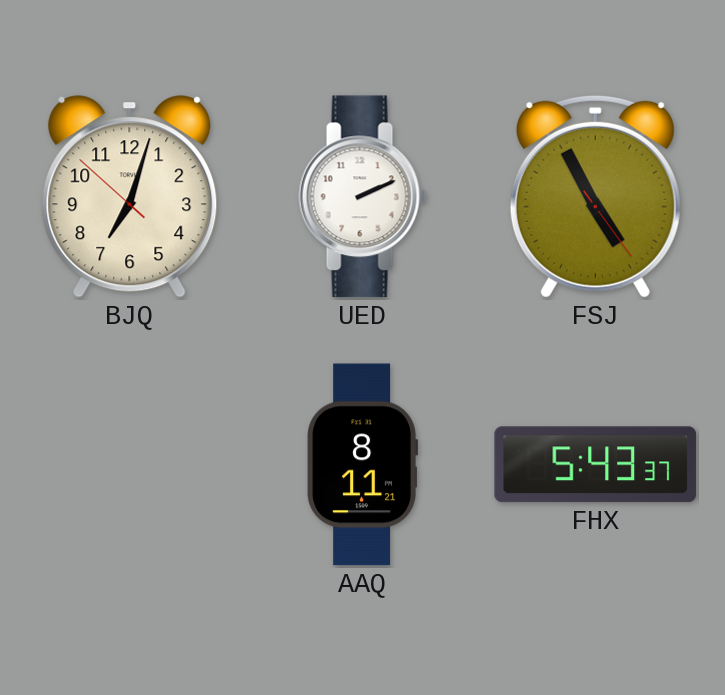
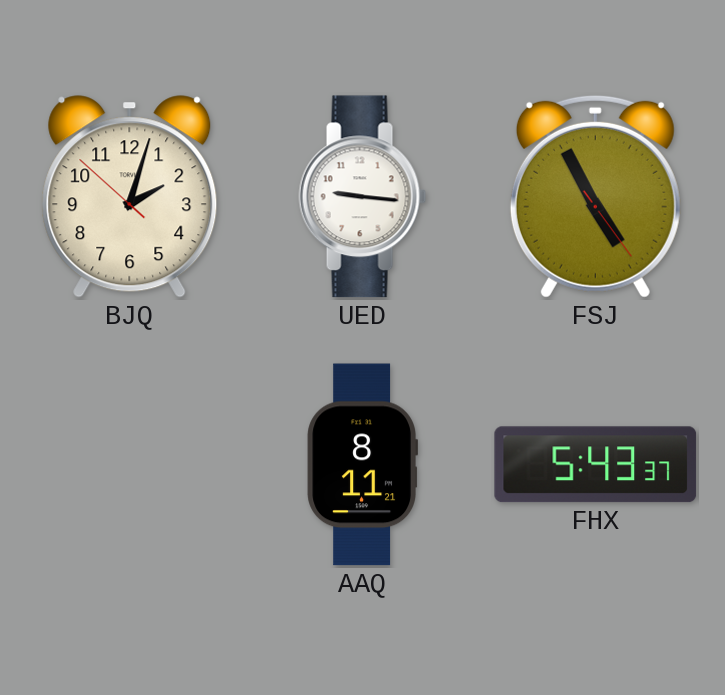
BJQ: 7:02 -> 2:02 (130, 197)
UED: 2:11 -> 9:16 (363, 197)
